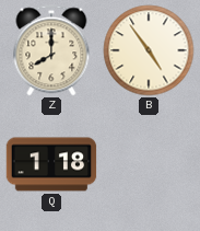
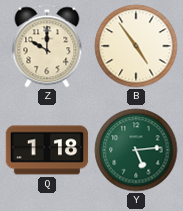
Z: 8:00 -> 10:00 (47, 46)
Y: none -> 5:14 (136, 150)
